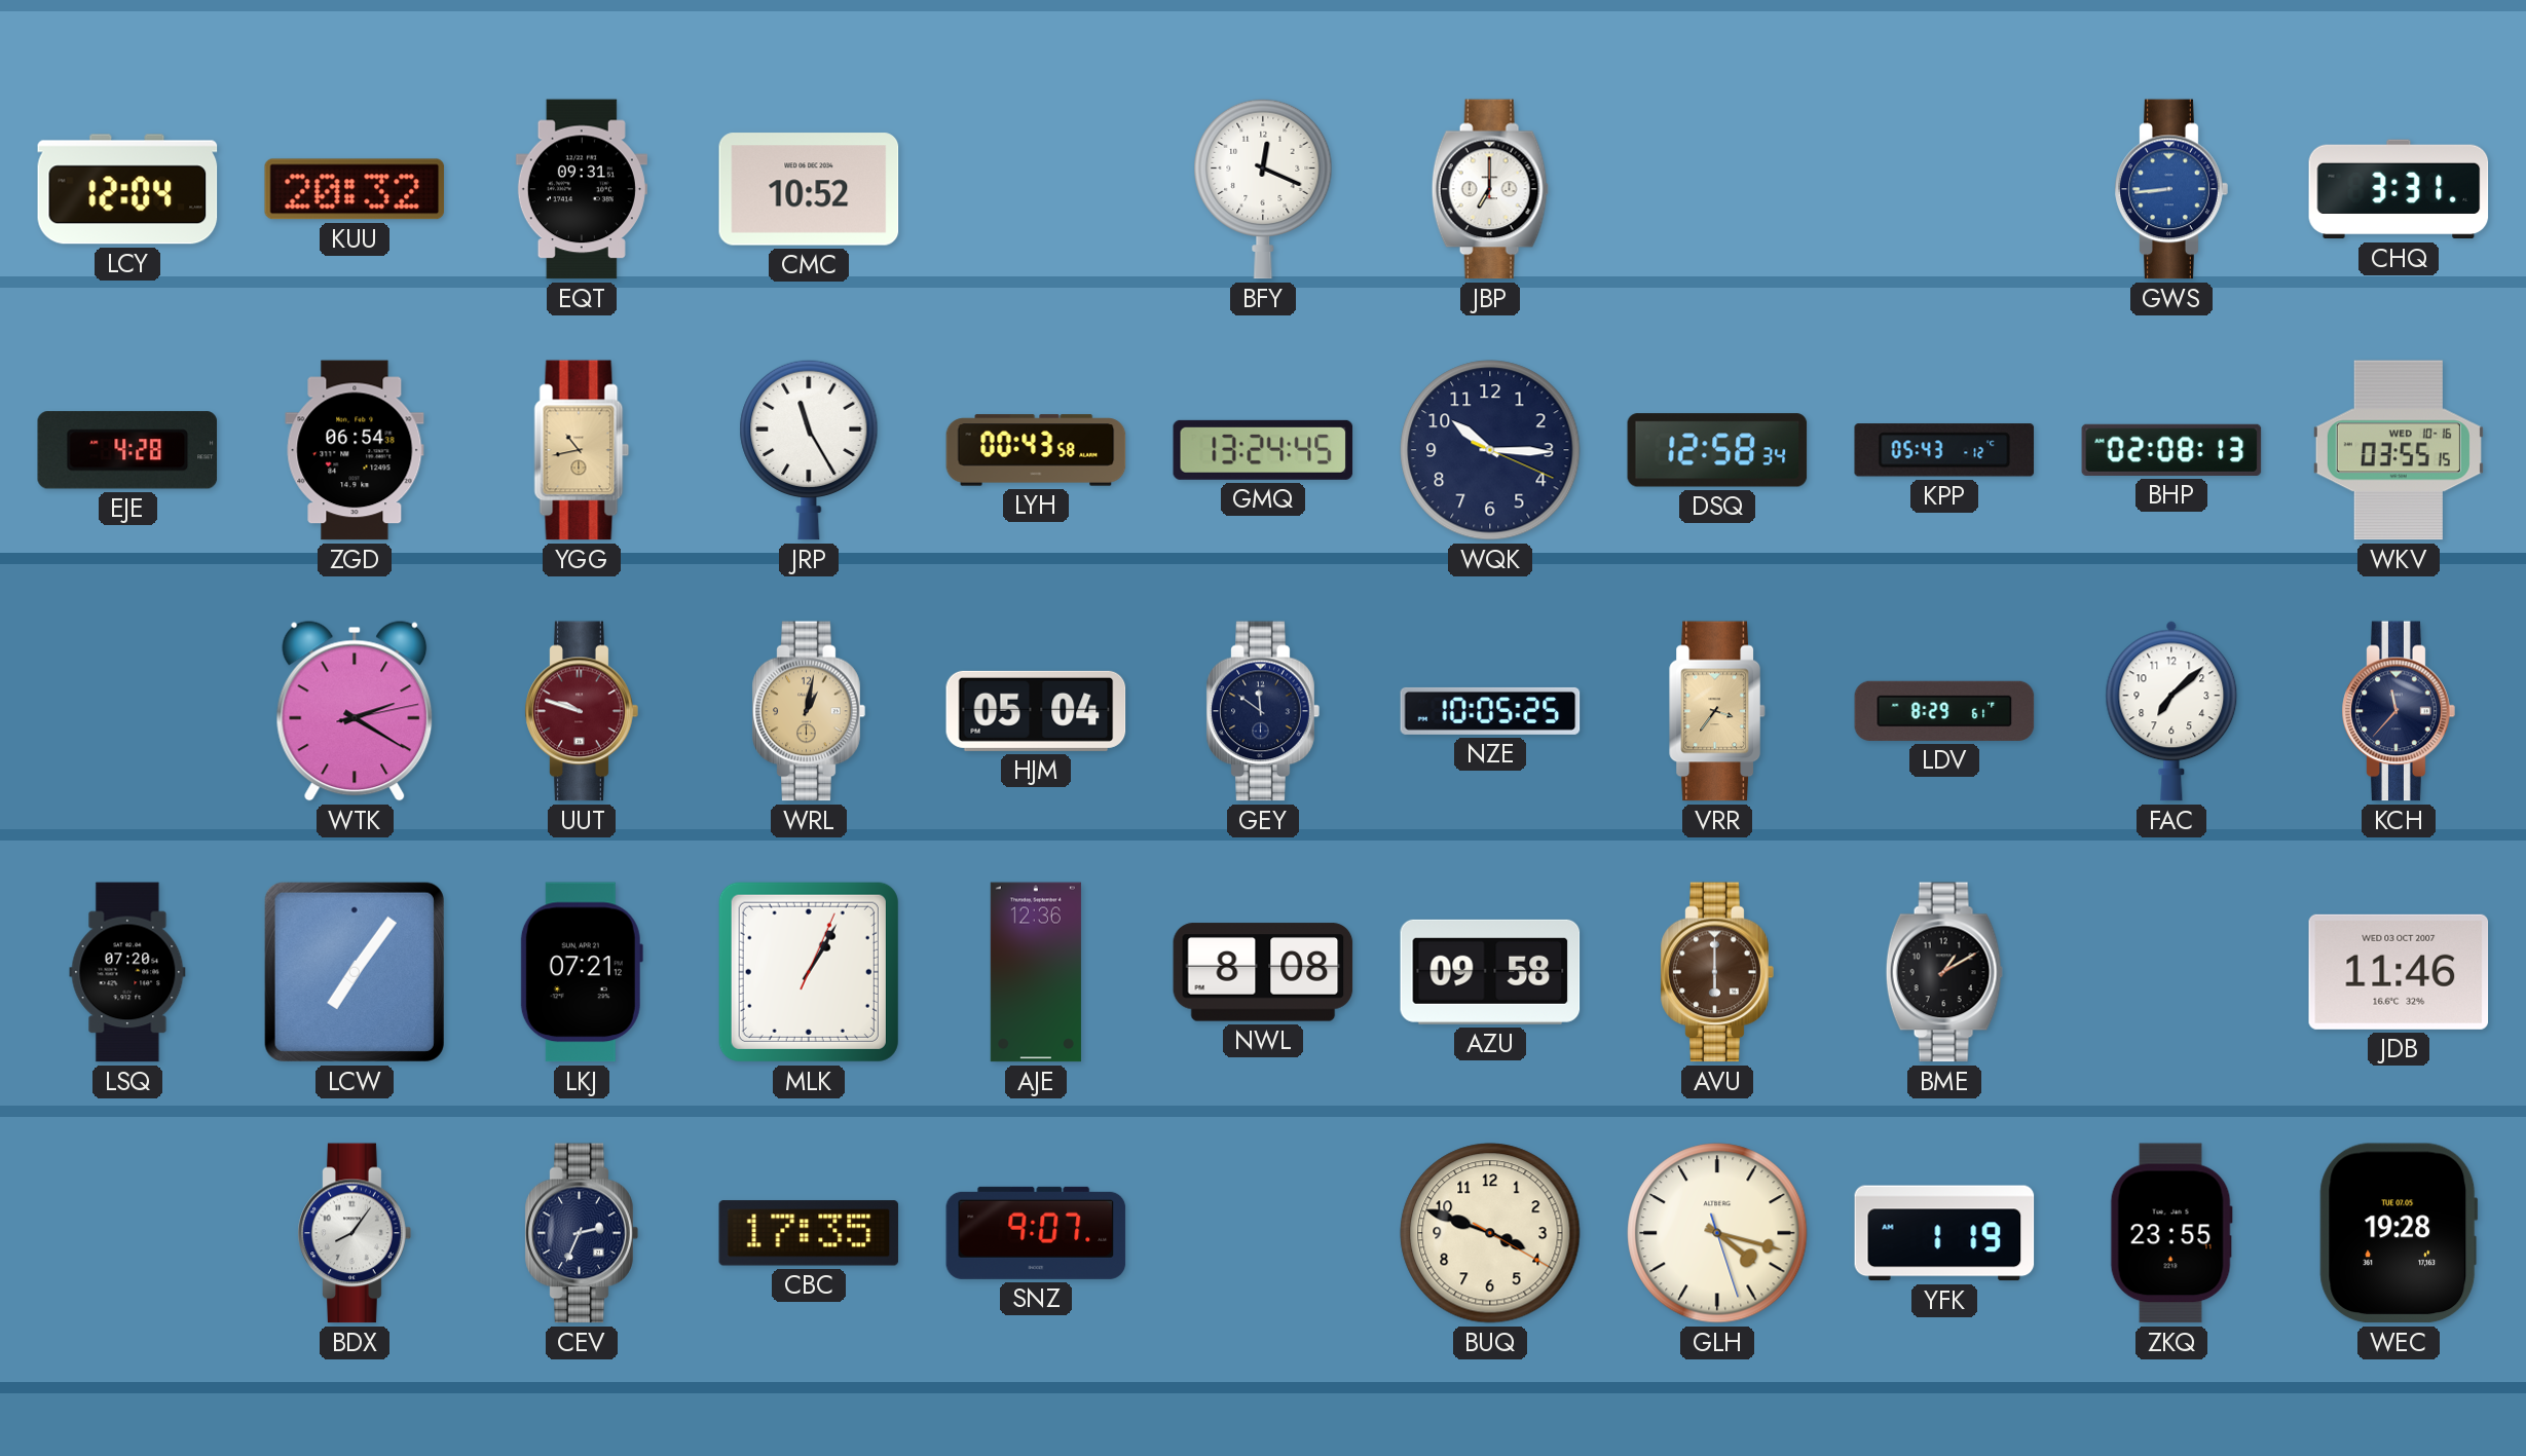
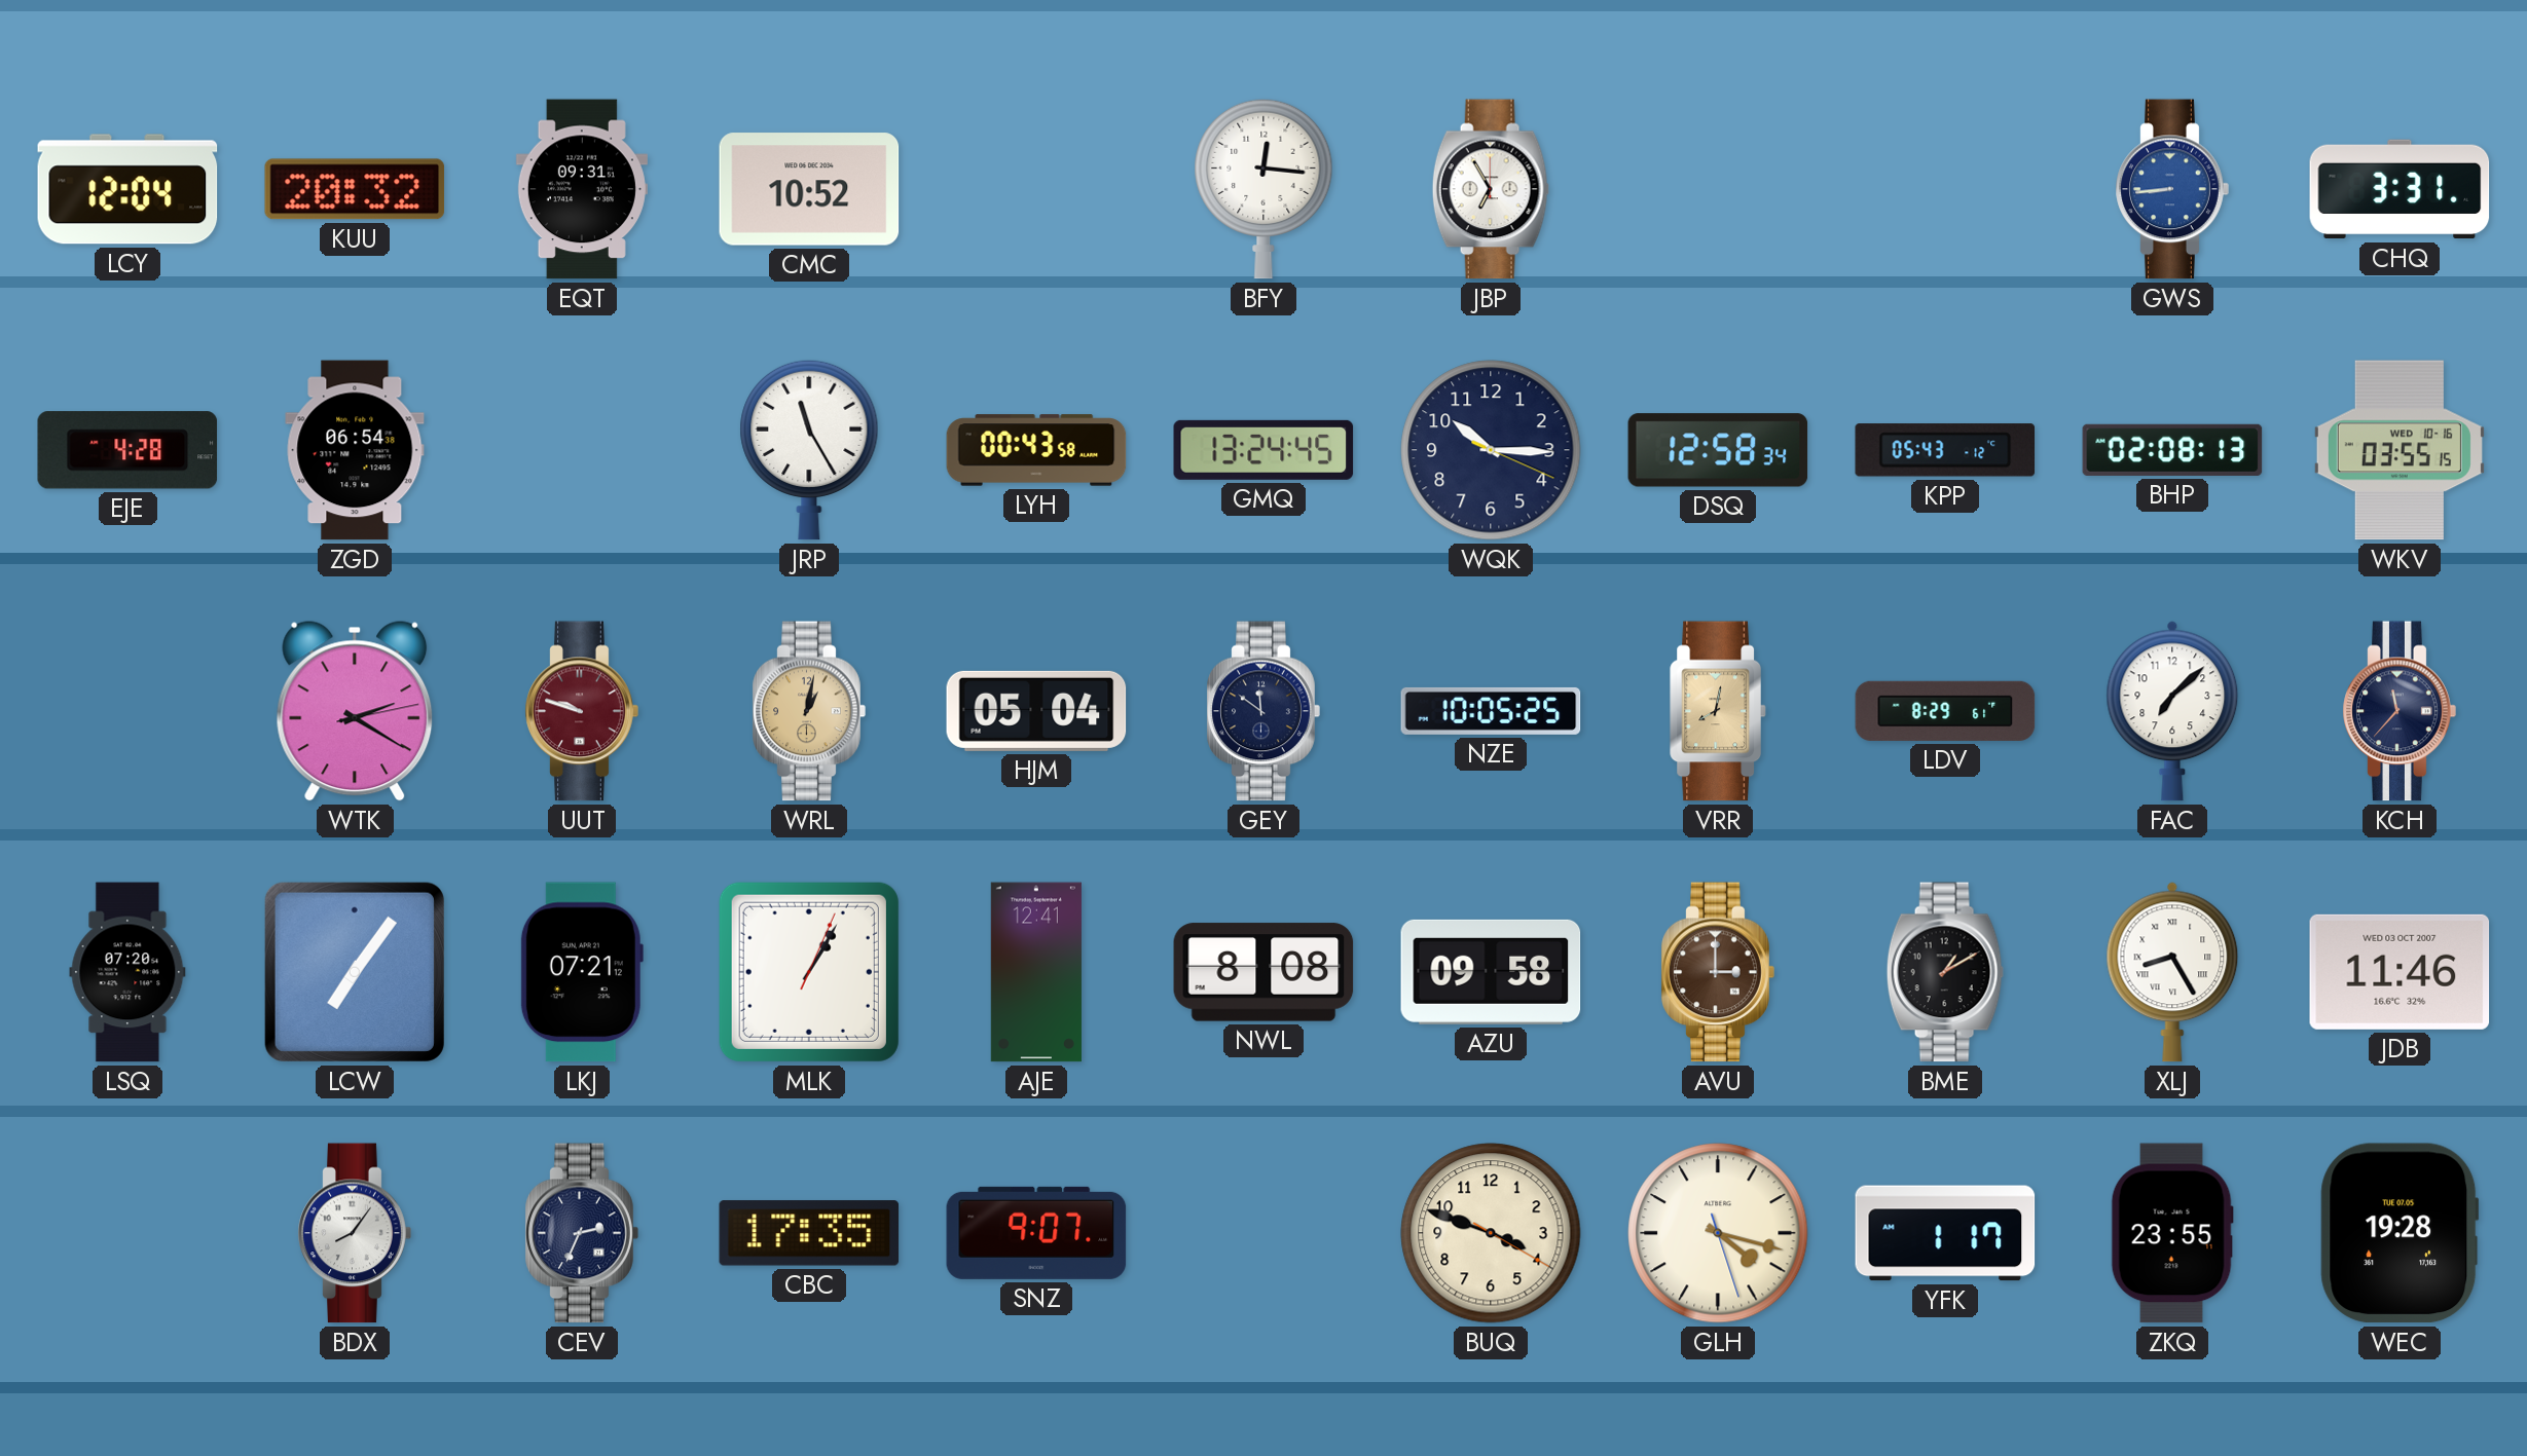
BFY: 12:19 -> 12:16 (1263, 189)
JBP: 7:00 -> 6:55 (1491, 189)
YGG: 10:43 -> none (582, 450)
VRR: 3:36 -> 8:02 (1718, 711)
AJE: 12:36 -> 12:41 (1036, 972)
AVU: 6:00 -> 3:00 (1718, 972)
XLJ: none -> 8:25 (2172, 972)
YFK: 1:19 -> 1:17 (1945, 1233)
